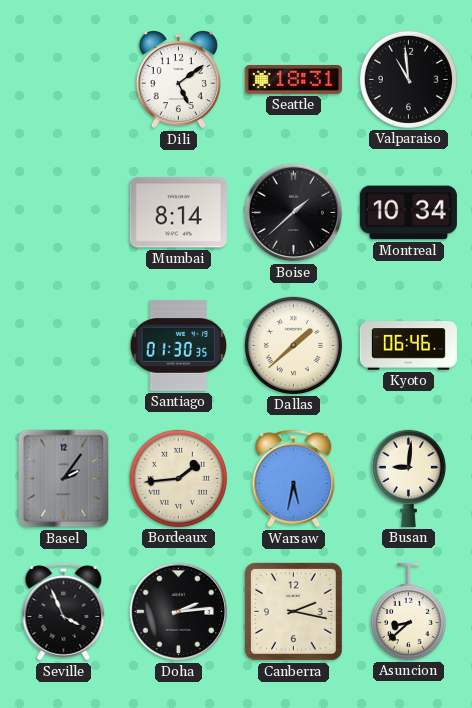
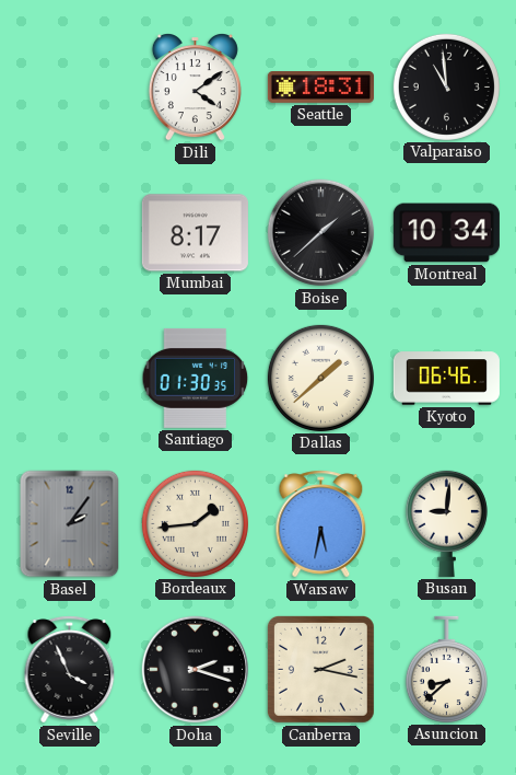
Dili: 5:09 -> 4:09 (195, 88)
Mumbai: 8:14 -> 8:17 (195, 233)
Doha: 2:14 -> 2:18 (196, 670)
